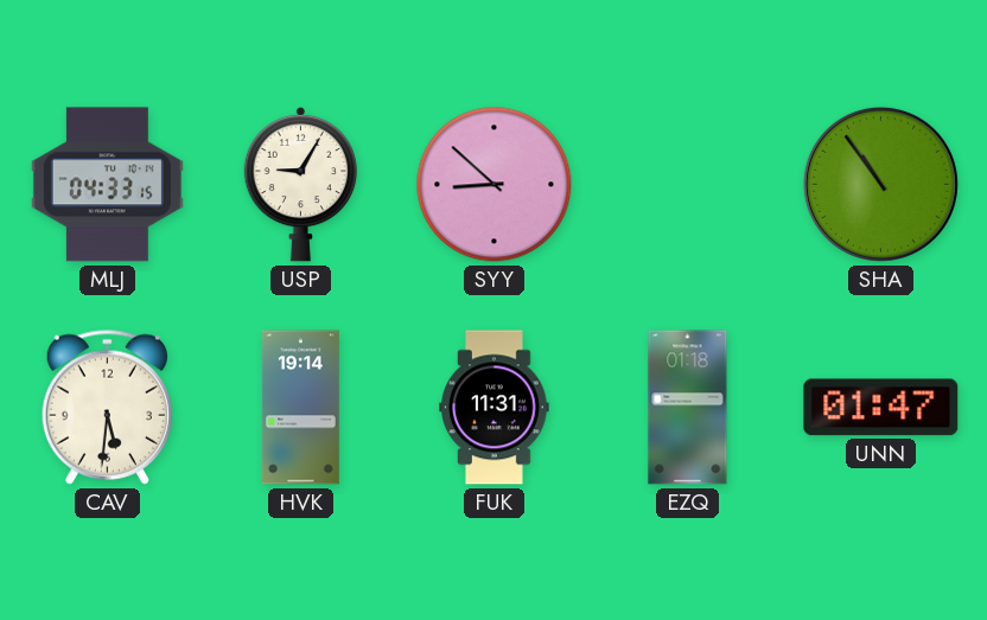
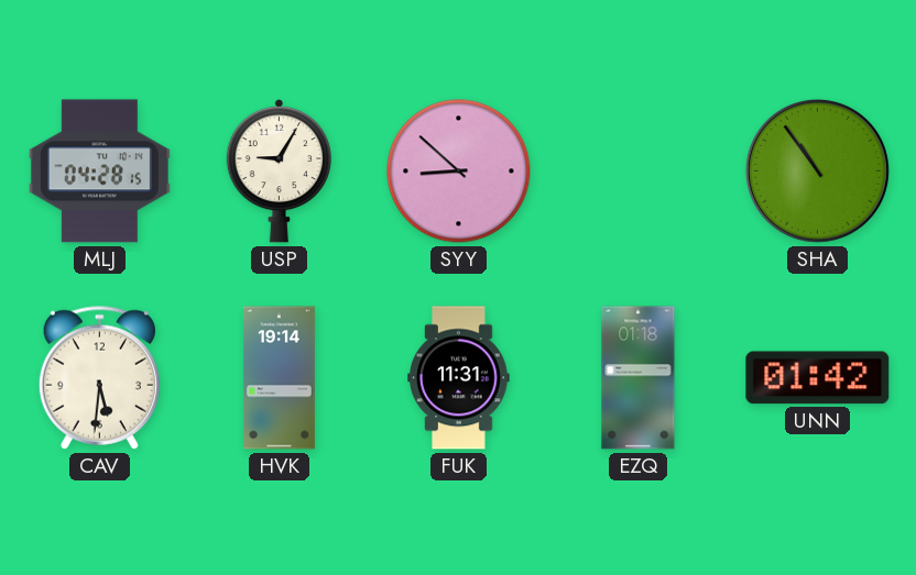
MLJ: 04:33 -> 04:28 (99, 172)
UNN: 01:47 -> 01:42 (818, 378)
